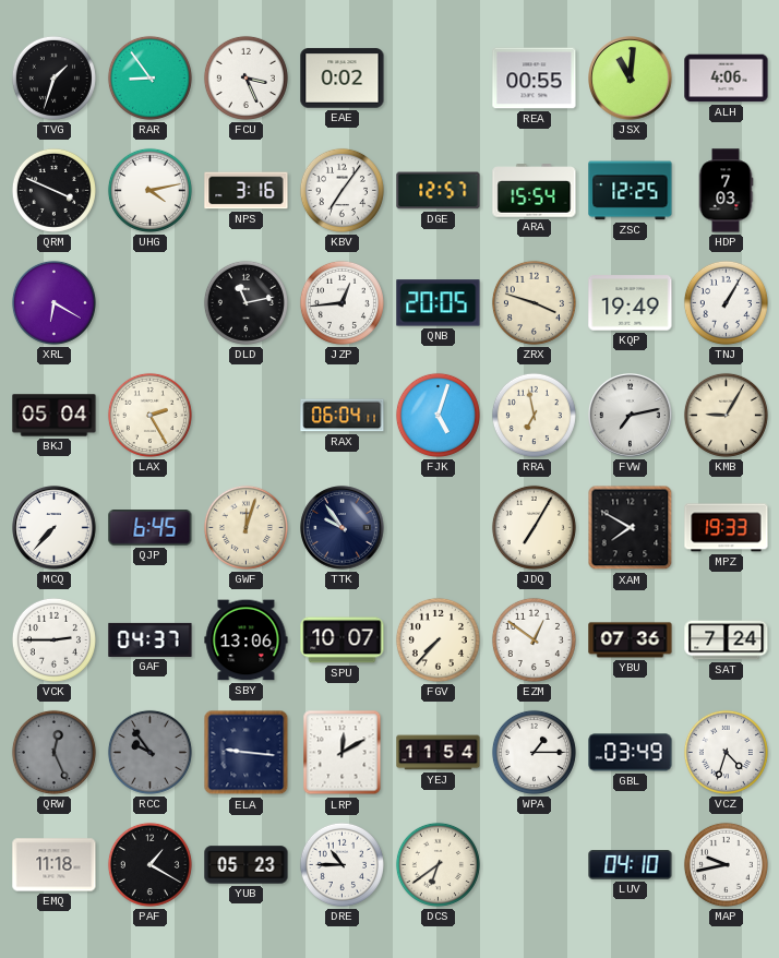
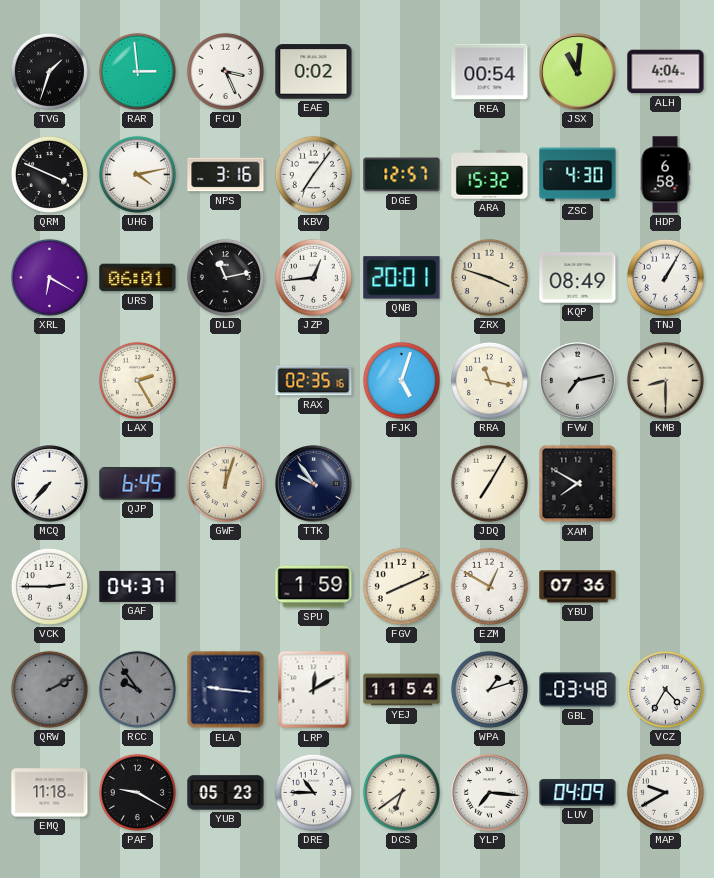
RAR: 8:54 -> 2:59 (137, 71)
REA: 00:55 -> 00:54 (490, 72)
ALH: 4:06 -> 4:04 (666, 72)
ARA: 15:54 -> 15:32 (490, 175)
ZSC: 12:25 -> 4:30 (578, 175)
HDP: 7:03 -> 6:58 (665, 175)
URS: none -> 06:01 (138, 278)
QNB: 20:05 -> 20:01 (402, 278)
KQP: 19:49 -> 08:49 (578, 278)
BKJ: 05:04 -> none (55, 416)
RAX: 06:04 -> 02:35 (314, 381)
RRA: 6:58 -> 11:17 (489, 380)
KMB: 9:05 -> 8:30 (665, 380)
MPZ: 19:33 -> none (727, 528)
SBY: 13:06 -> none (247, 640)
SPU: 10:07 -> 1:59 (314, 587)
FGV: 7:37 -> 8:11 (401, 586)
EZM: 12:51 -> 12:50 (489, 586)
SAT: 7:24 -> none (727, 640)
QRW: 12:26 -> 2:10 (49, 689)
WPA: 1:15 -> 1:12 (489, 689)
GBL: 03:49 -> 03:48 (578, 690)
VCZ: 4:33 -> 4:35 (665, 689)
PAF: 1:20 -> 9:20 (137, 792)
YLP: none -> 7:16 (490, 793)
LUV: 04:10 -> 04:09 (578, 793)
MAP: 9:43 -> 9:40 (665, 792)
